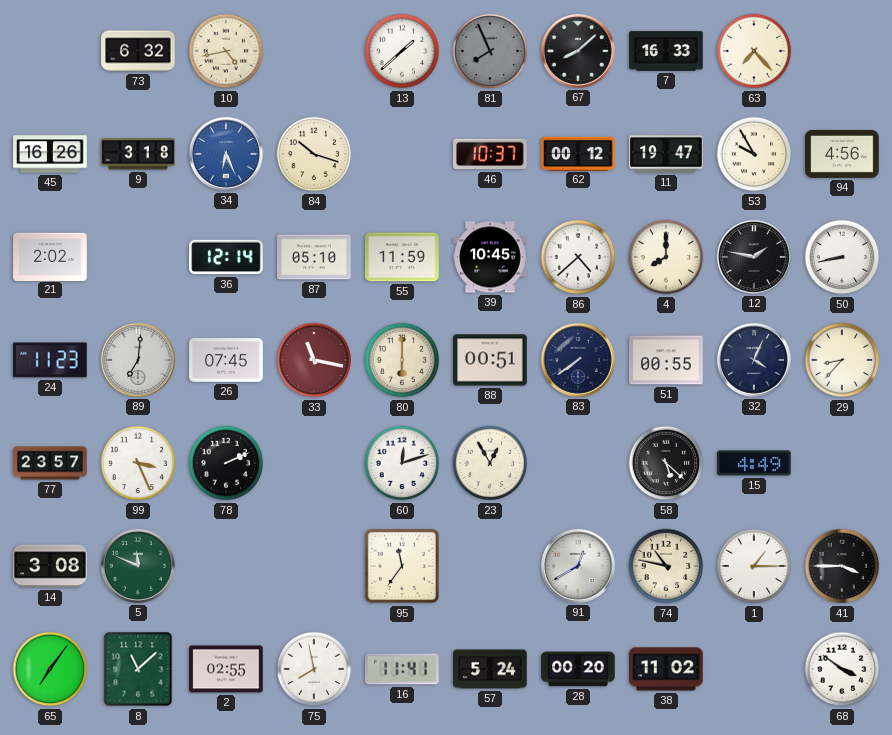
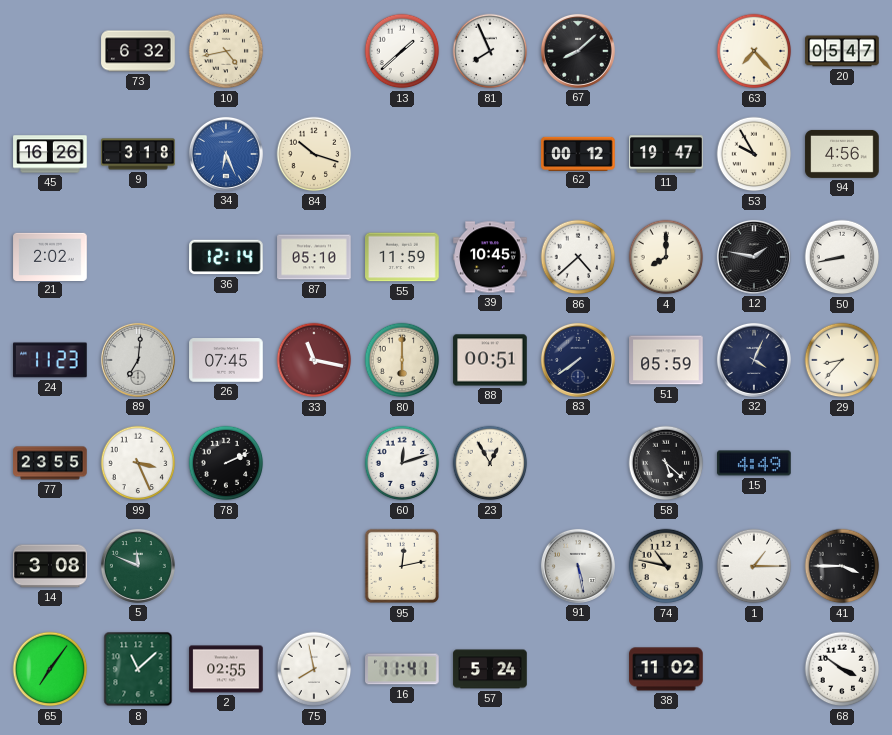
81 dial: grey -> white (490, 51)
7: 16:33 -> none (666, 51)
20: none -> 05:47 (842, 51)
46: 10:37 -> none (490, 154)
51: 00:55 -> 05:59 (666, 360)
77: 23:57 -> 23:55 (50, 463)
95: 11:36 -> 12:13 (402, 566)
91: 12:40 -> 5:28 (578, 566)
28: 00:20 -> none (578, 669)
